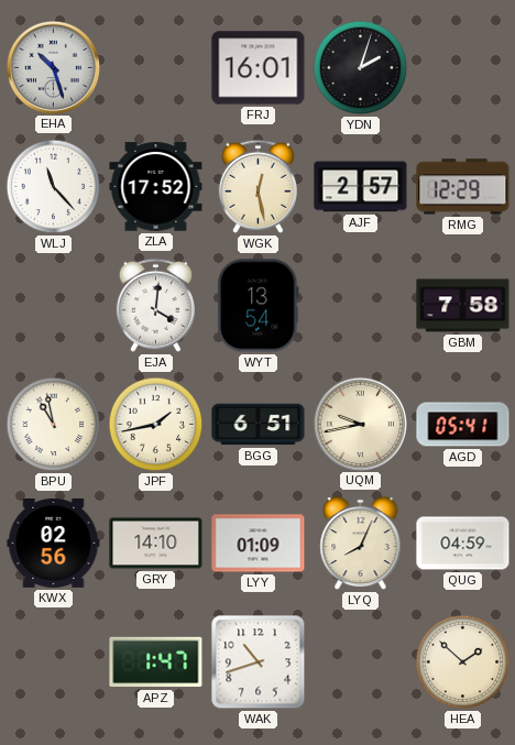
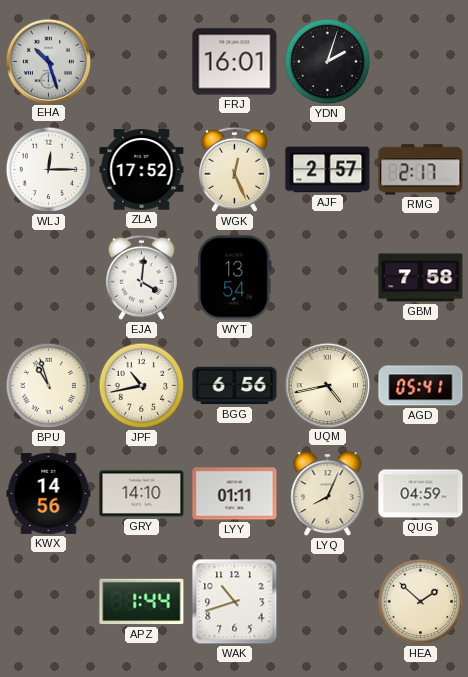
WLJ: 11:23 -> 12:15 (49, 170)
WGK: 12:28 -> 12:26 (234, 169)
RMG: 12:29 -> 2:17 (421, 170)
BPU: 10:58 -> 10:57 (49, 386)
JPF: 1:43 -> 10:43 (142, 386)
BGG: 6:51 -> 6:56 (235, 386)
UQM: 9:43 -> 4:43 (327, 385)
KWX: 02:56 -> 14:56 (49, 493)
LYY: 01:09 -> 01:11 (235, 494)
APZ: 1:47 -> 1:44 (142, 602)
